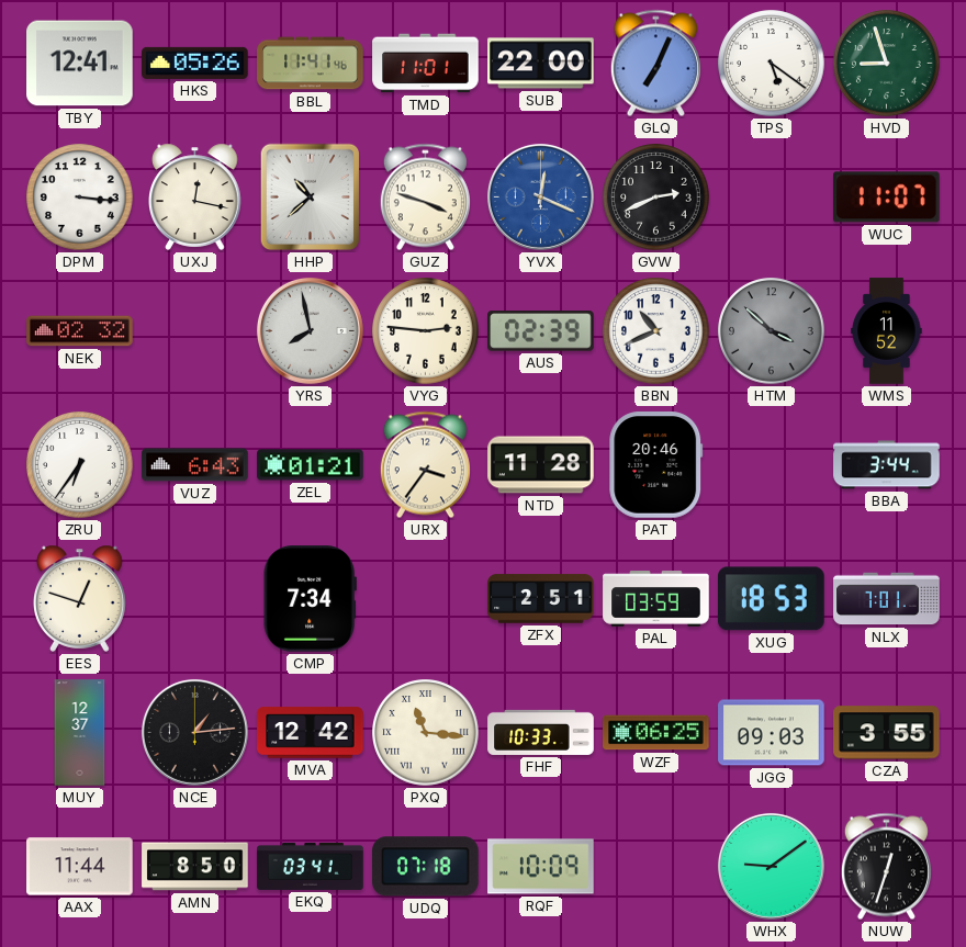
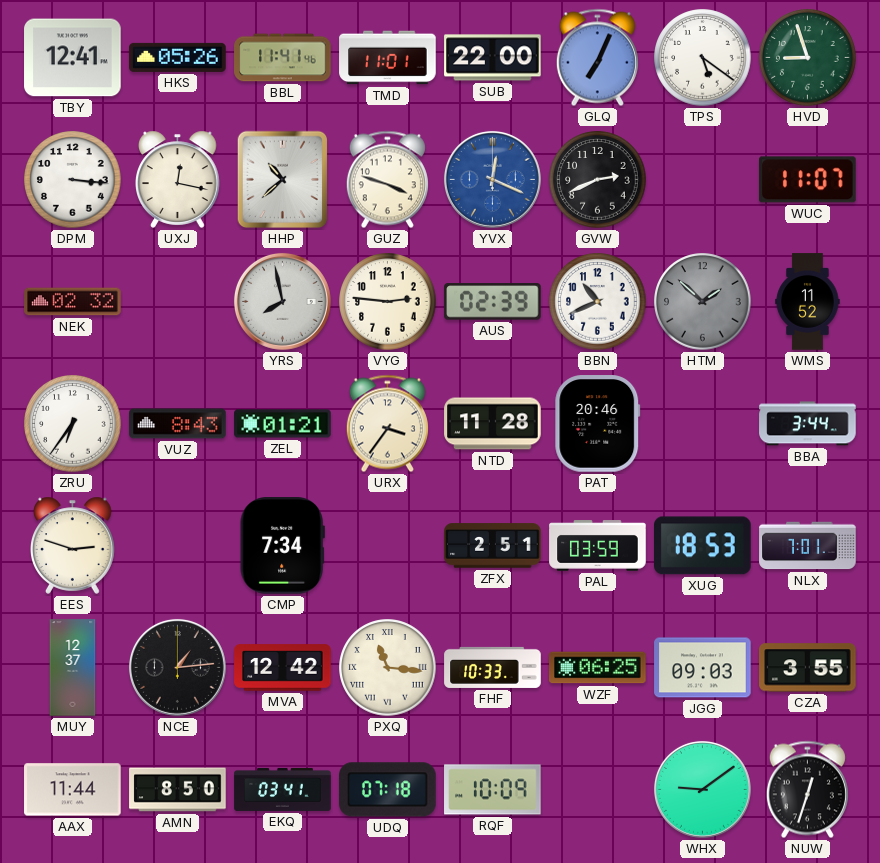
HTM: 3:52 -> 1:52 (703, 302)
VUZ: 6:43 -> 8:43 (178, 424)
EES: 12:48 -> 2:48 (73, 545)
